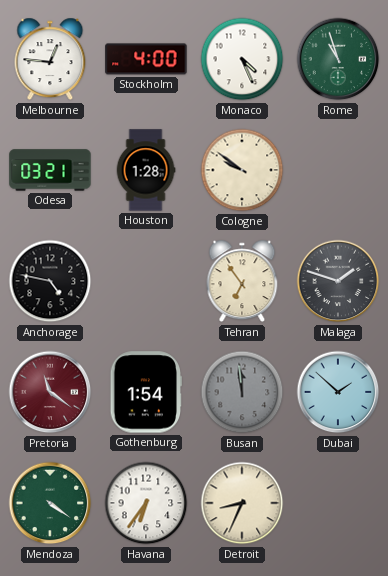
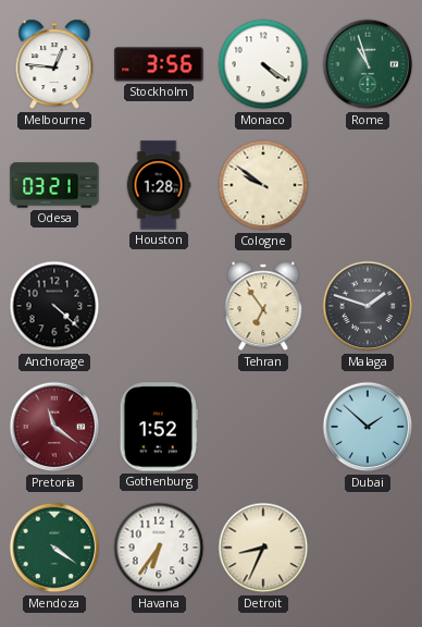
Stockholm: 4:00 -> 3:56 (159, 64)
Monaco: 4:26 -> 4:21 (263, 64)
Anchorage: 4:47 -> 4:22 (54, 306)
Gothenburg: 1:54 -> 1:52 (159, 427)
Busan: 11:59 -> none (242, 392)
